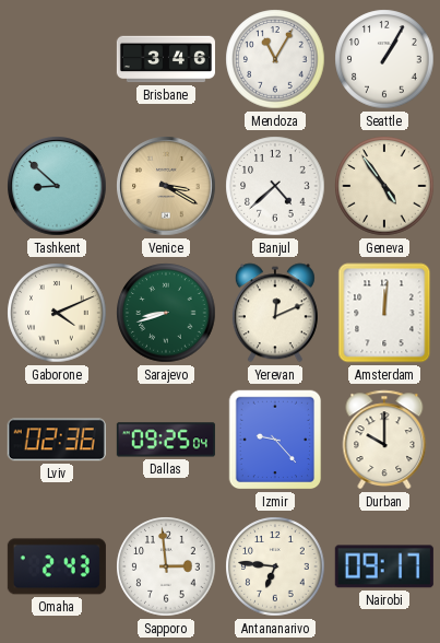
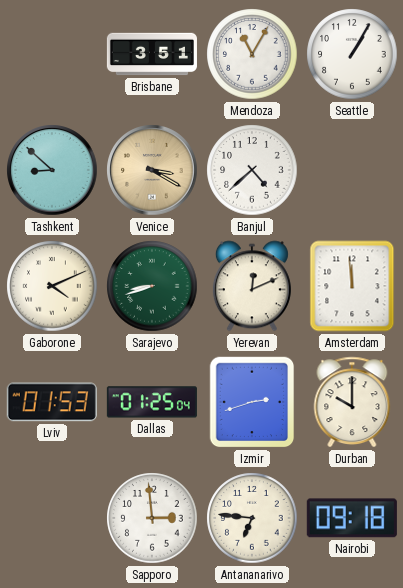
Brisbane: 3:46 -> 3:51 (152, 54)
Geneva: 4:54 -> none (384, 186)
Amsterdam: 12:01 -> 11:59 (352, 286)
Lviv: 02:36 -> 01:53 (52, 402)
Dallas: 09:25 -> 01:25 (152, 402)
Izmir: 9:23 -> 2:42 (252, 402)
Omaha: 2:43 -> none (57, 566)
Nairobi: 09:17 -> 09:18 (352, 518)
